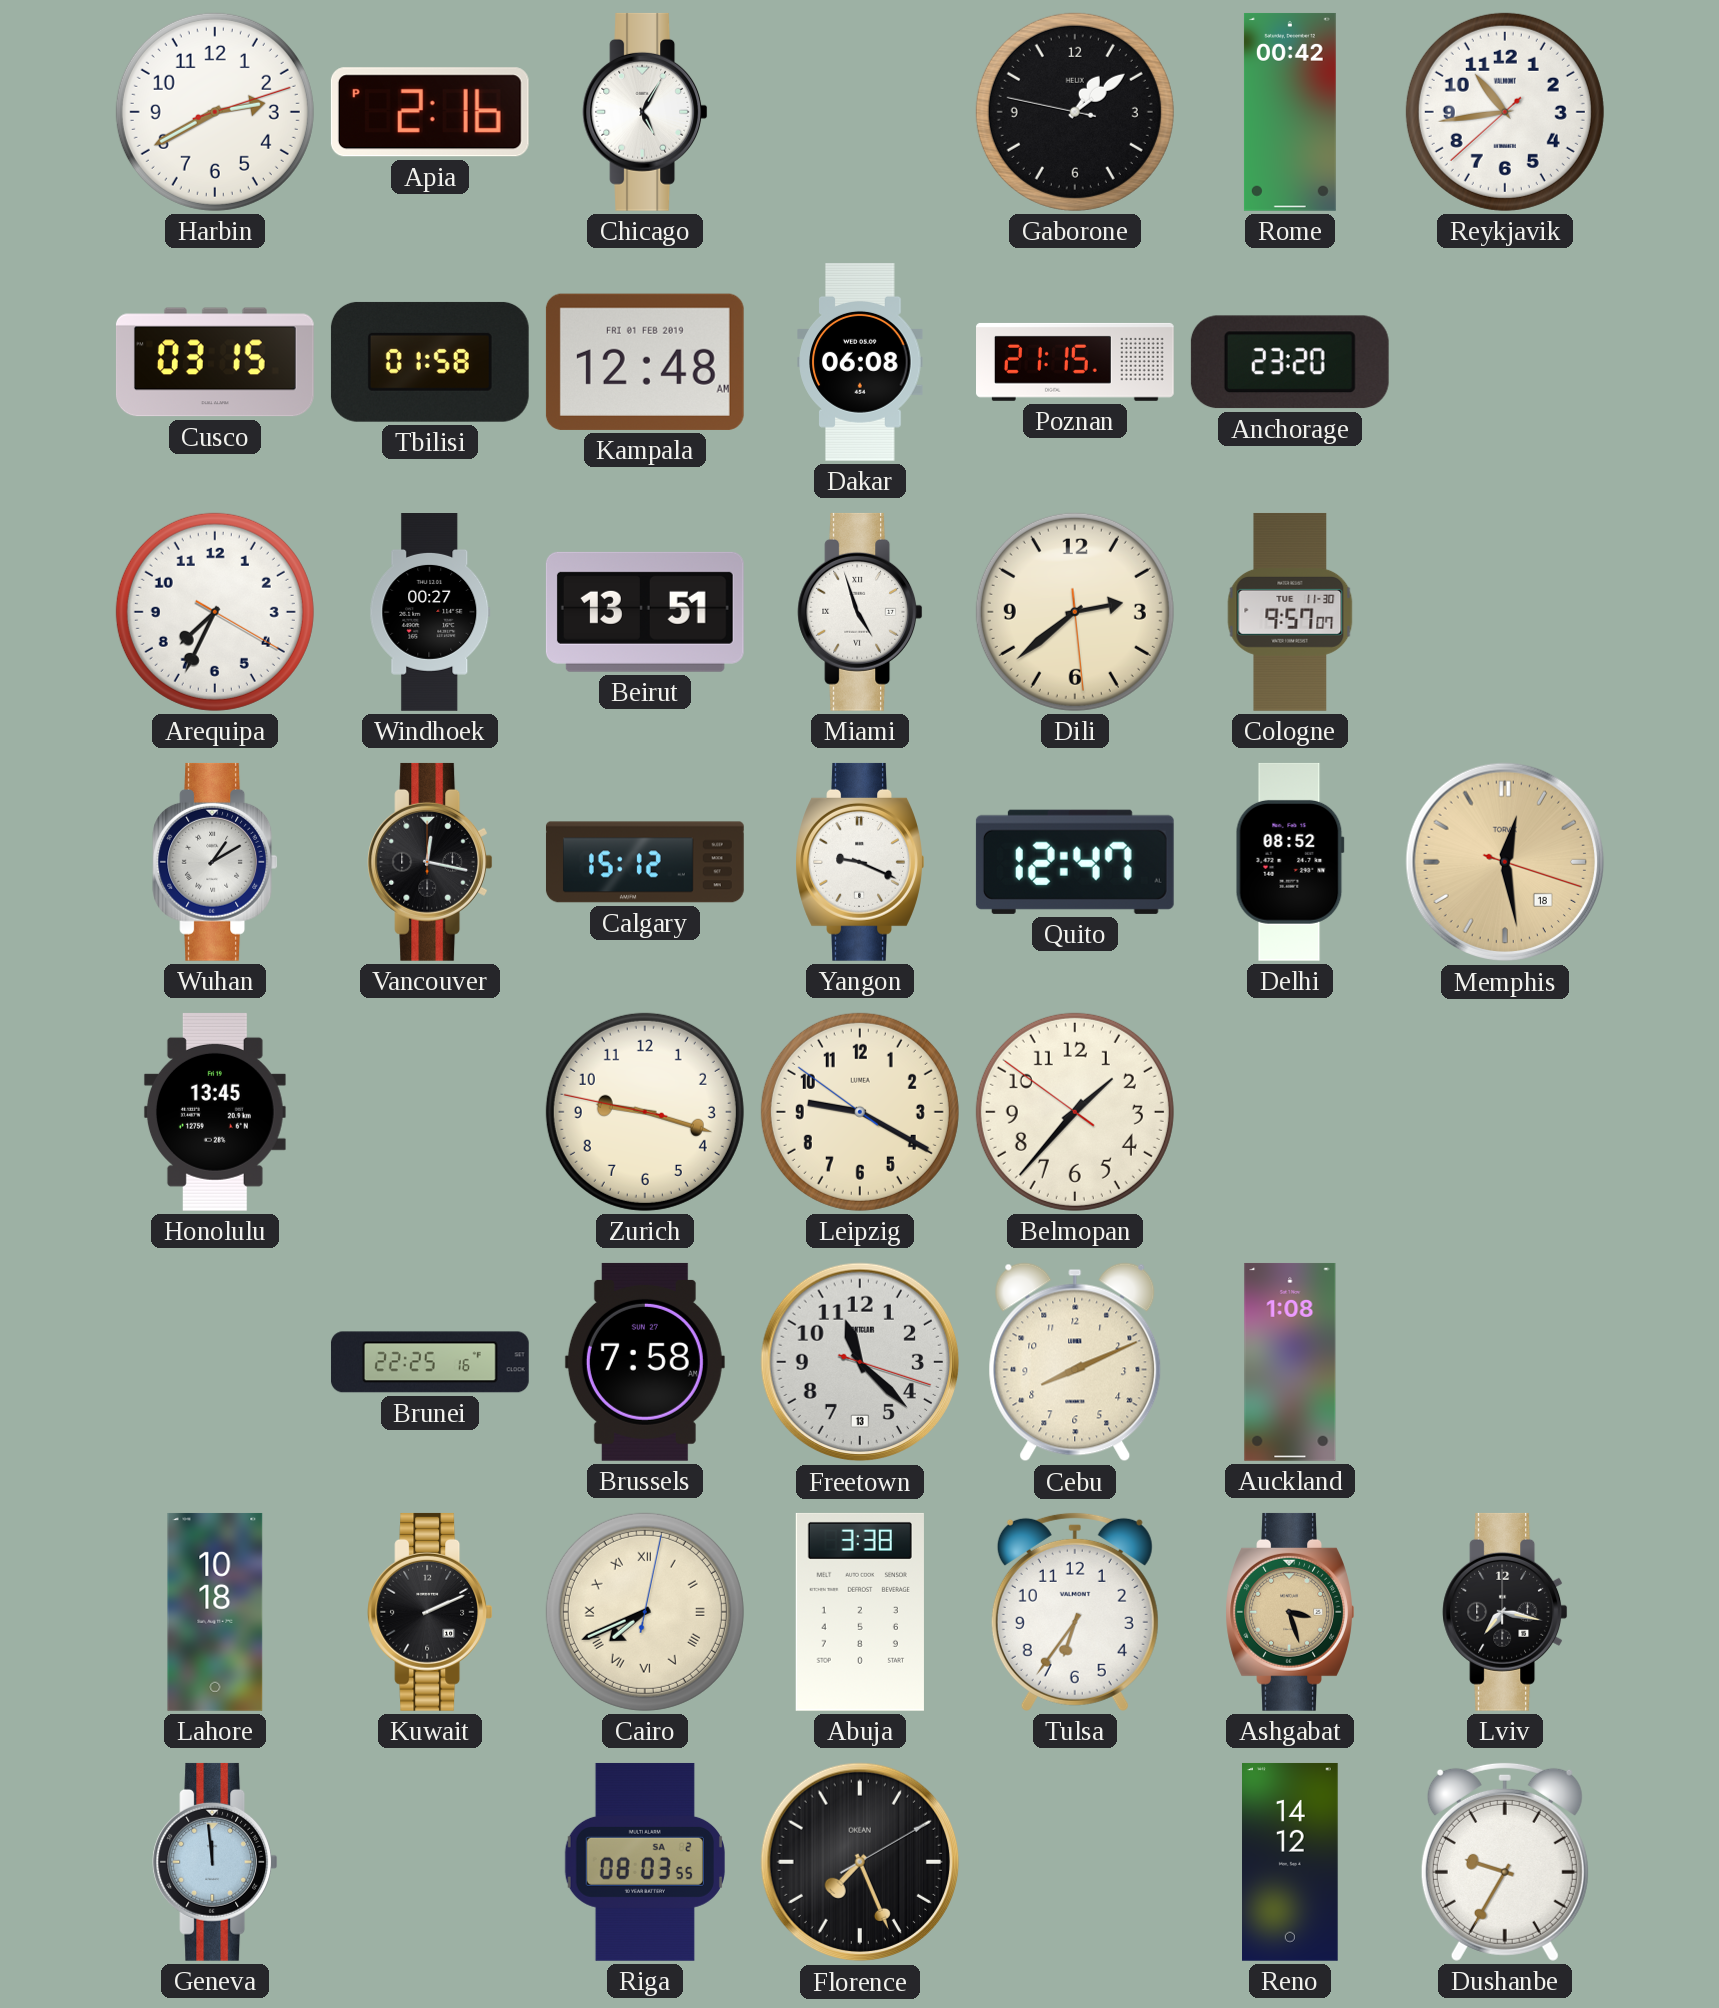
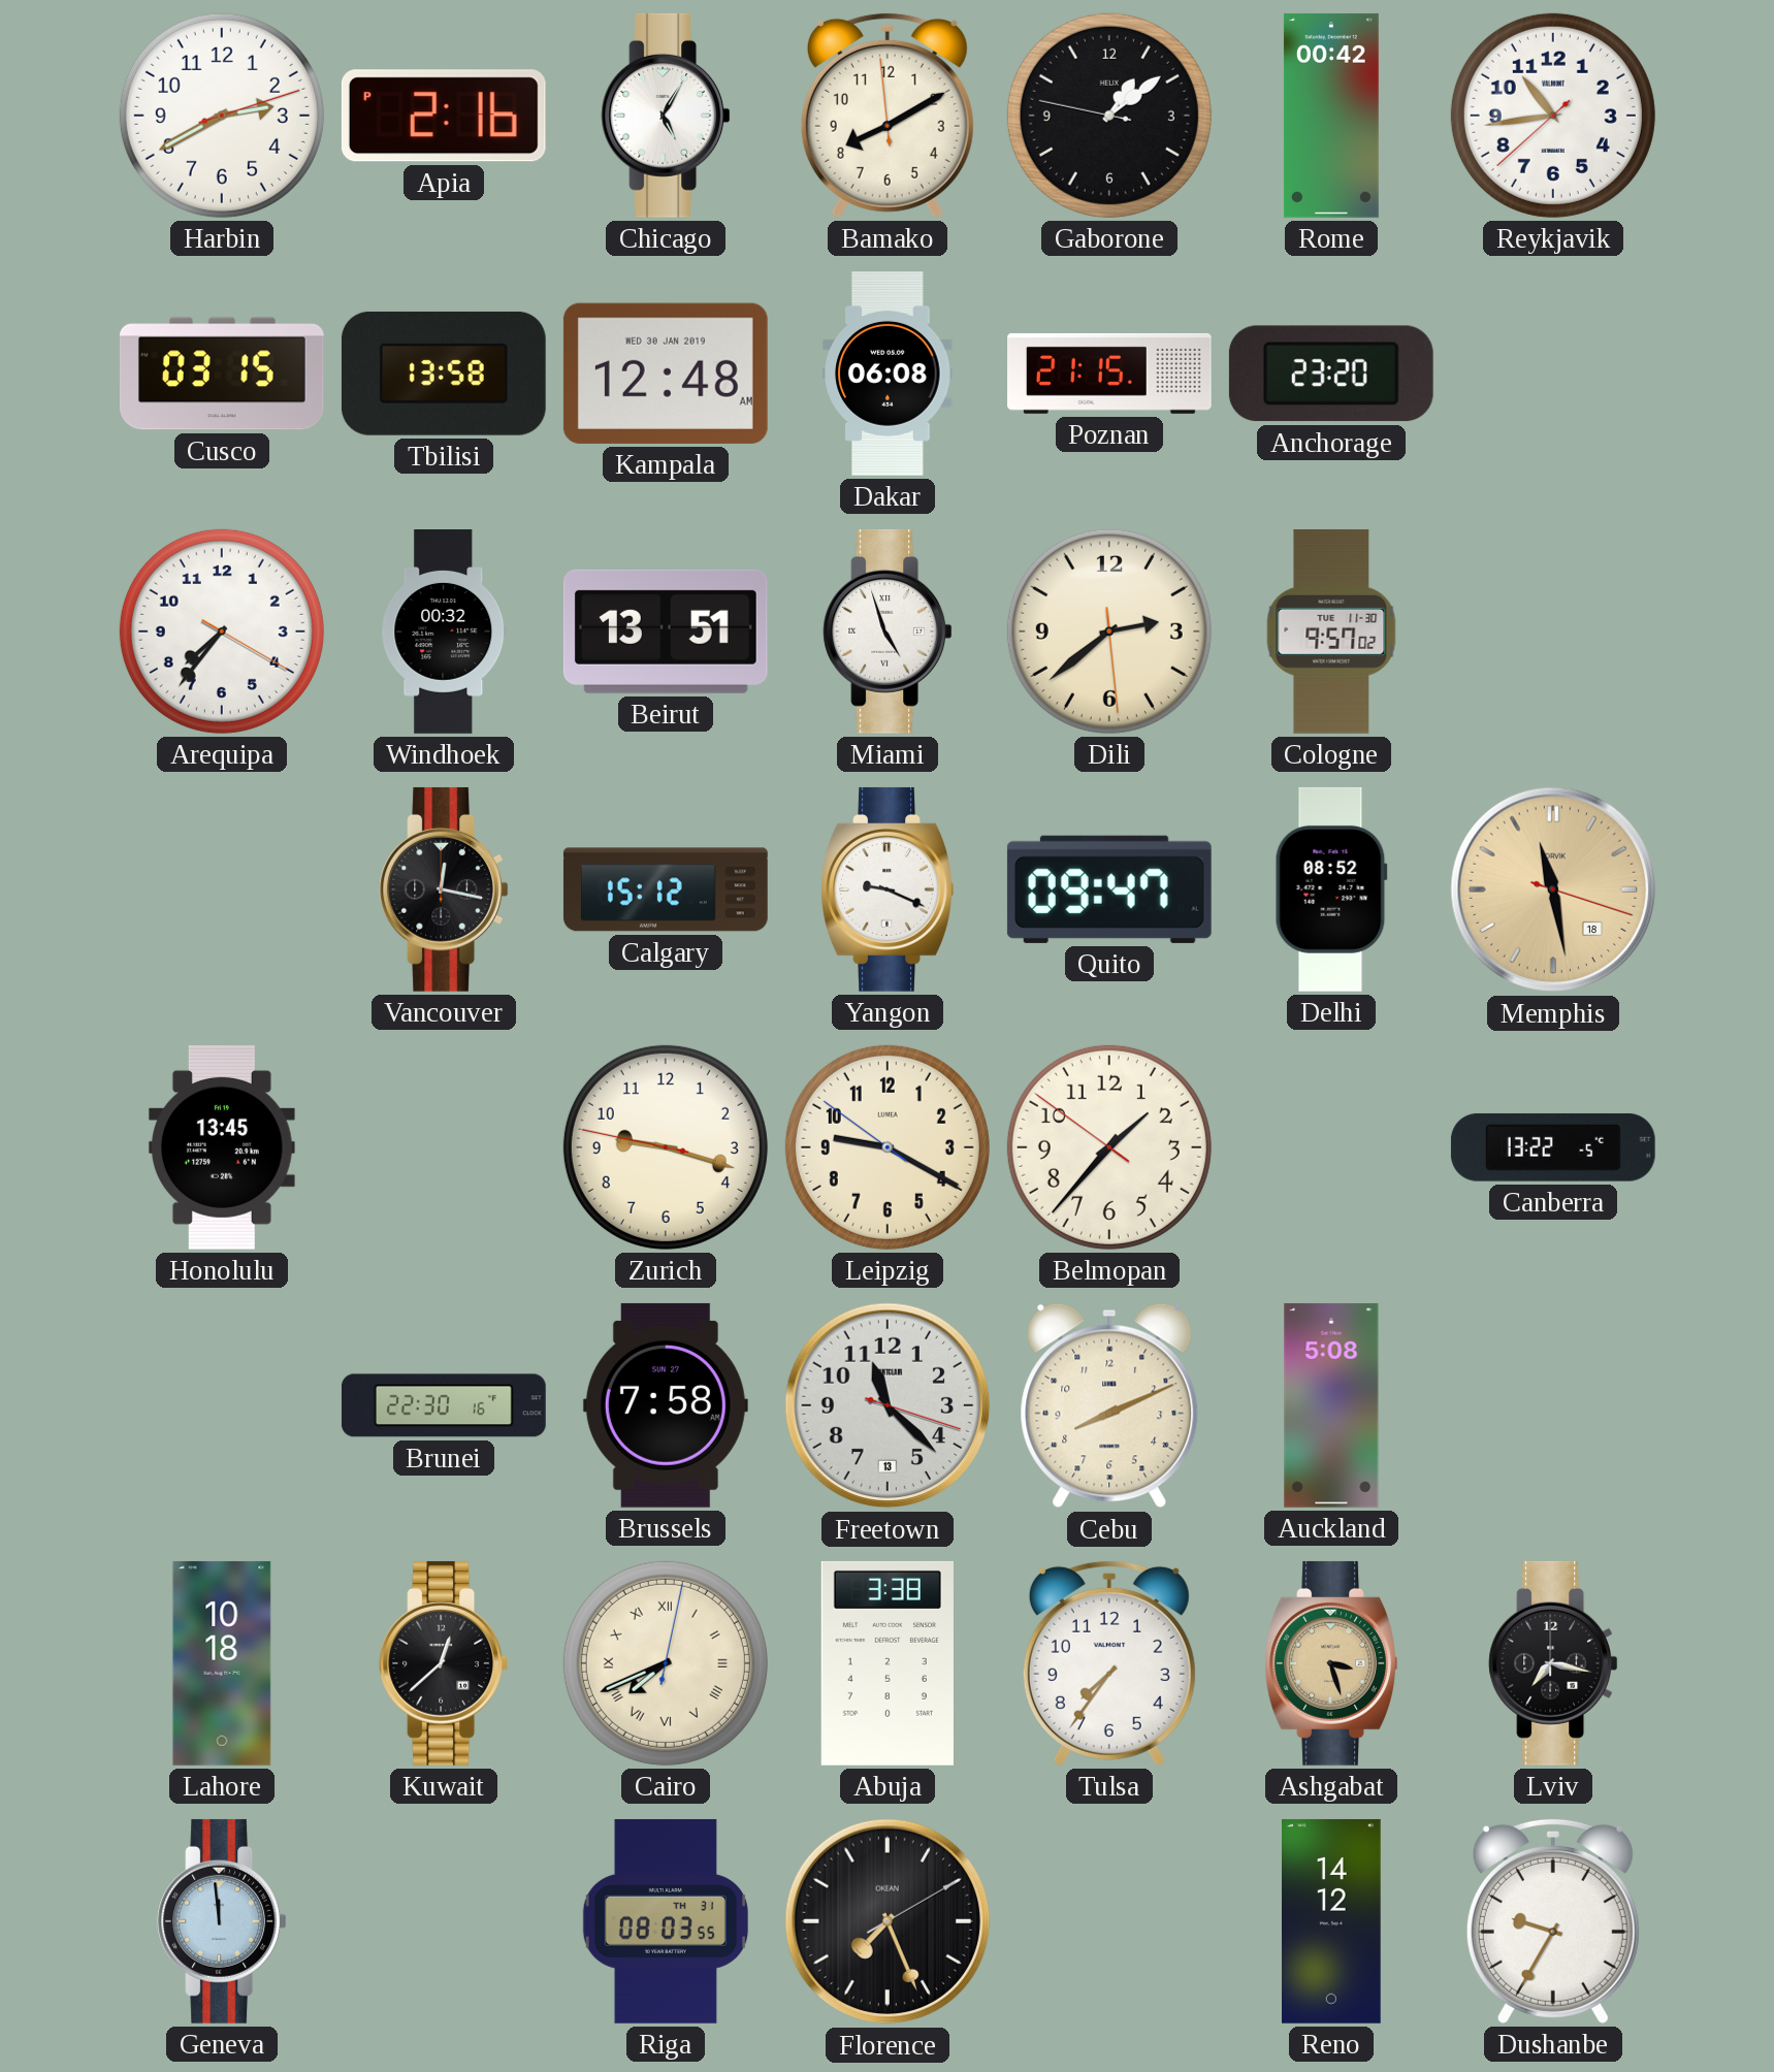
Bamako: none -> 8:09 (888, 115)
Tbilisi: 01:58 -> 13:58 (444, 374)
Kampala date: FRI 01 FEB 2019 -> WED 30 JAN 2019 (666, 374)
Arequipa: 7:34 -> 7:36 (222, 632)
Windhoek: 00:27 -> 00:32 (444, 633)
Cologne: 9:57:07 -> 9:57:02 (1331, 632)
Wuhan: 1:10 -> none (215, 862)
Quito: 12:47 -> 09:47 (1109, 889)
Memphis: 12:28 -> 11:28 (1553, 889)
Canberra: none -> 13:22 (1553, 1147)
Brunei: 22:25 -> 22:30 (444, 1405)
Auckland: 1:08 -> 5:08 (1331, 1405)
Kuwait: 2:11 -> 12:38 (444, 1663)
Tulsa: 6:36 -> 7:36 (1109, 1662)
Riga date: SA 2 -> TH 31 (666, 1921)
